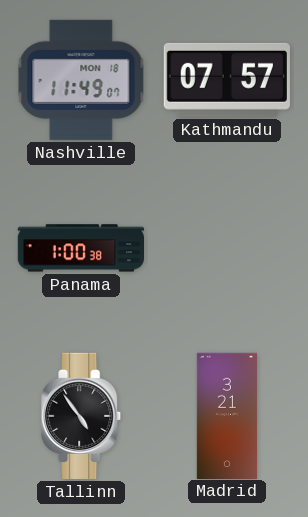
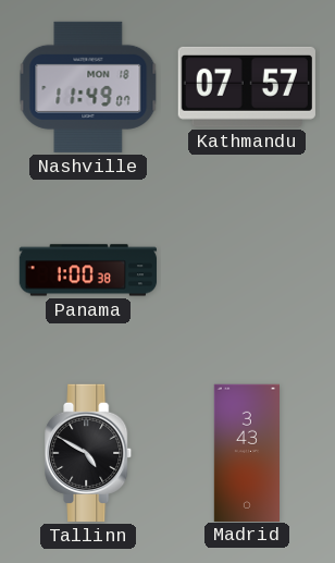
Tallinn: 4:54 -> 4:50 (89, 453)
Madrid: 3:21 -> 3:43 (246, 452)
